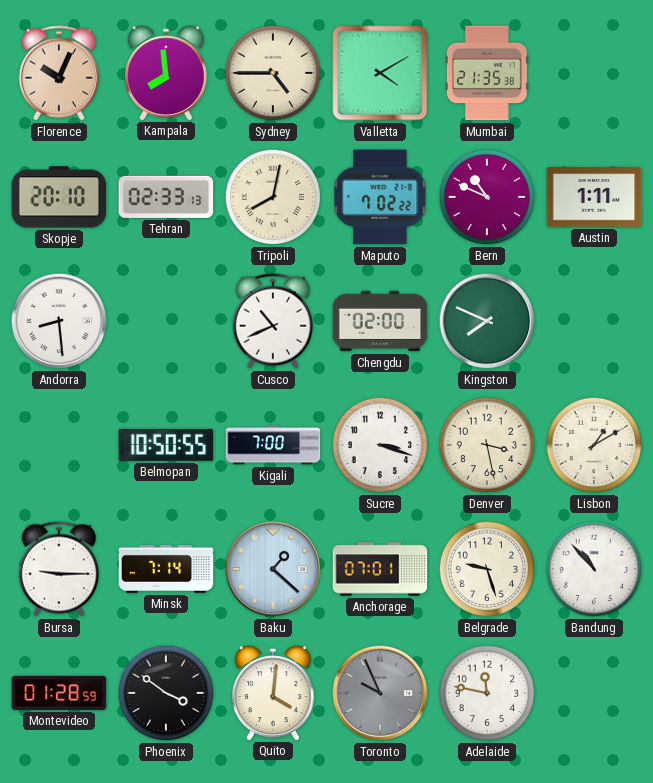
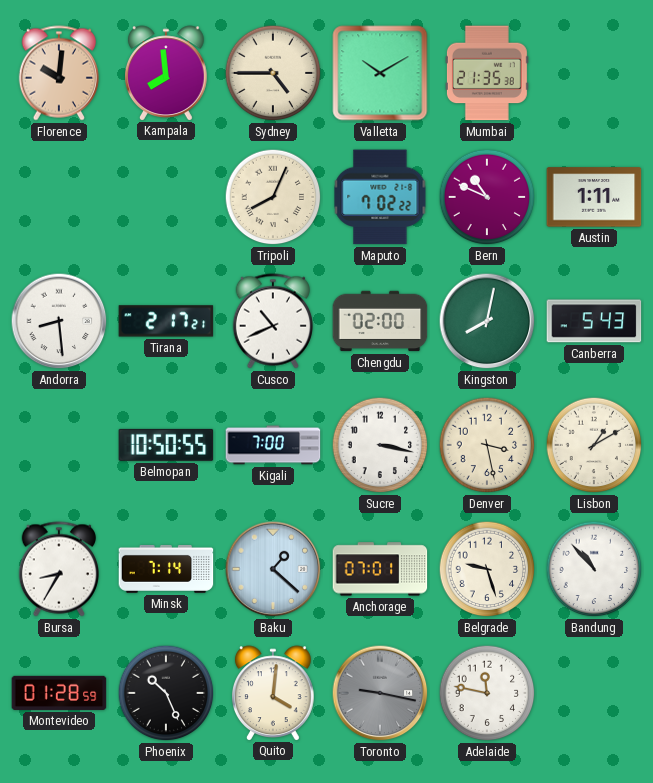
Florence: 10:04 -> 10:01 (59, 73)
Valletta: 4:10 -> 10:10 (380, 73)
Skopje: 20:10 -> none (59, 197)
Tehran: 02:33 -> none (166, 197)
Tripoli: 8:02 -> 8:04 (273, 197)
Tirana: none -> 2:17 (166, 321)
Kingston: 7:49 -> 8:02 (487, 321)
Canberra: none -> 5:43 (594, 321)
Sucre: 3:18 -> 3:17 (380, 445)
Bursa: 9:15 -> 8:35 (59, 569)
Phoenix: 3:51 -> 10:26 (166, 693)
Toronto: 9:56 -> 9:17 (380, 693)
